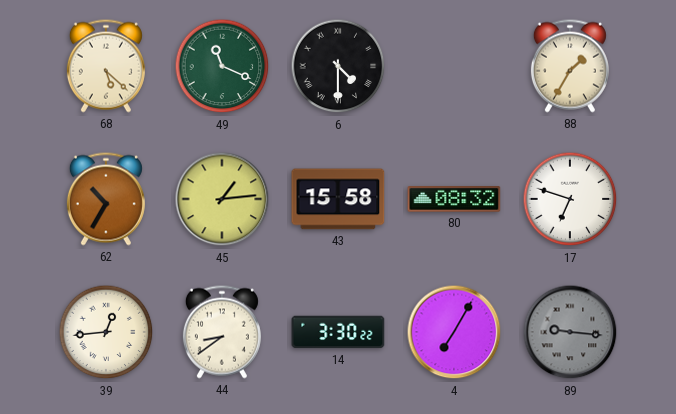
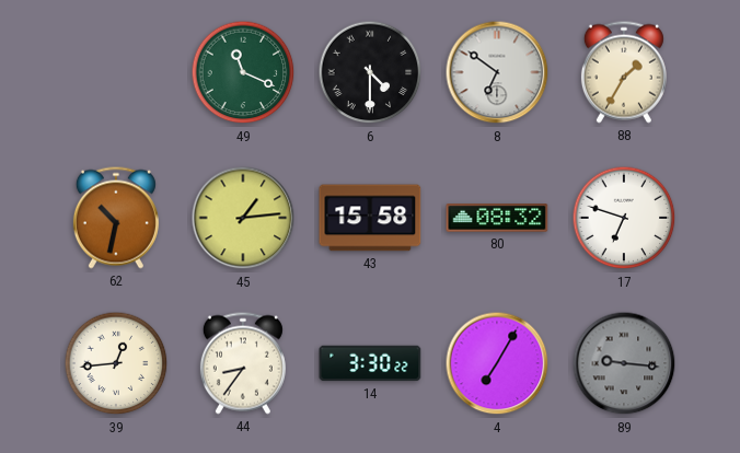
68: 5:22 -> none (106, 66)
8: none -> 6:51 (497, 72)
62: 10:35 -> 10:32 (116, 218)
44: 8:39 -> 8:36 (243, 363)
